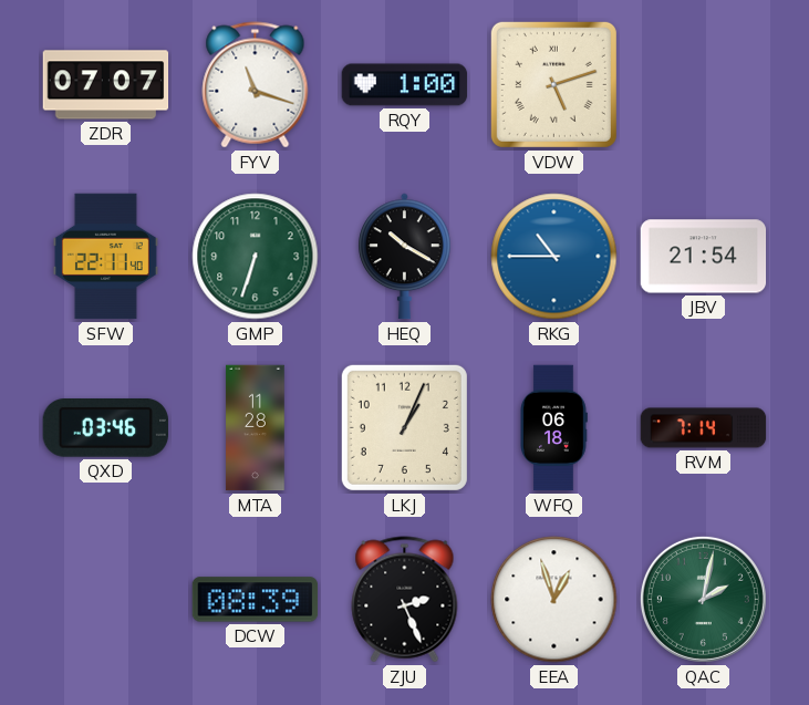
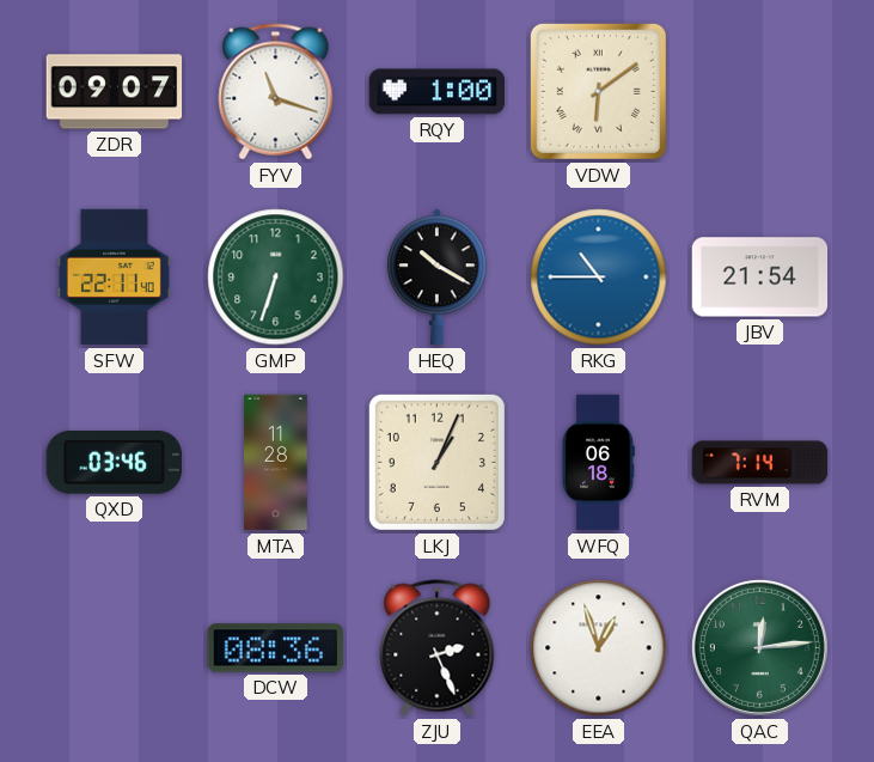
ZDR: 07:07 -> 09:07 (115, 92)
VDW: 5:12 -> 6:09 (598, 91)
DCW: 08:39 -> 08:36 (276, 648)
QAC: 2:02 -> 12:14 (759, 647)
